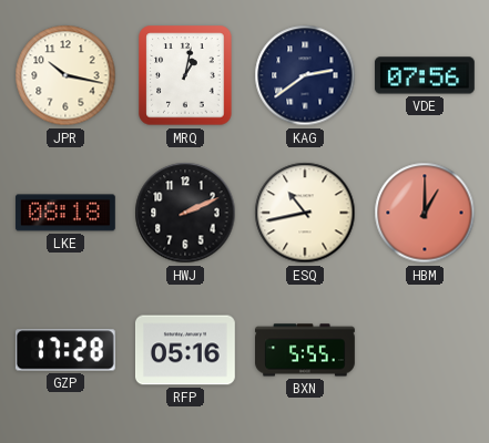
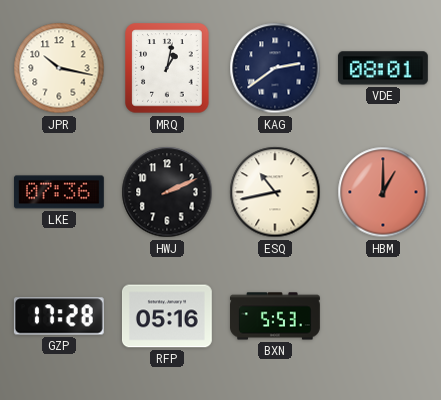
VDE: 07:56 -> 08:01 (383, 68)
LKE: 08:18 -> 07:36 (59, 192)
BXN: 5:55 -> 5:53 (276, 316)
